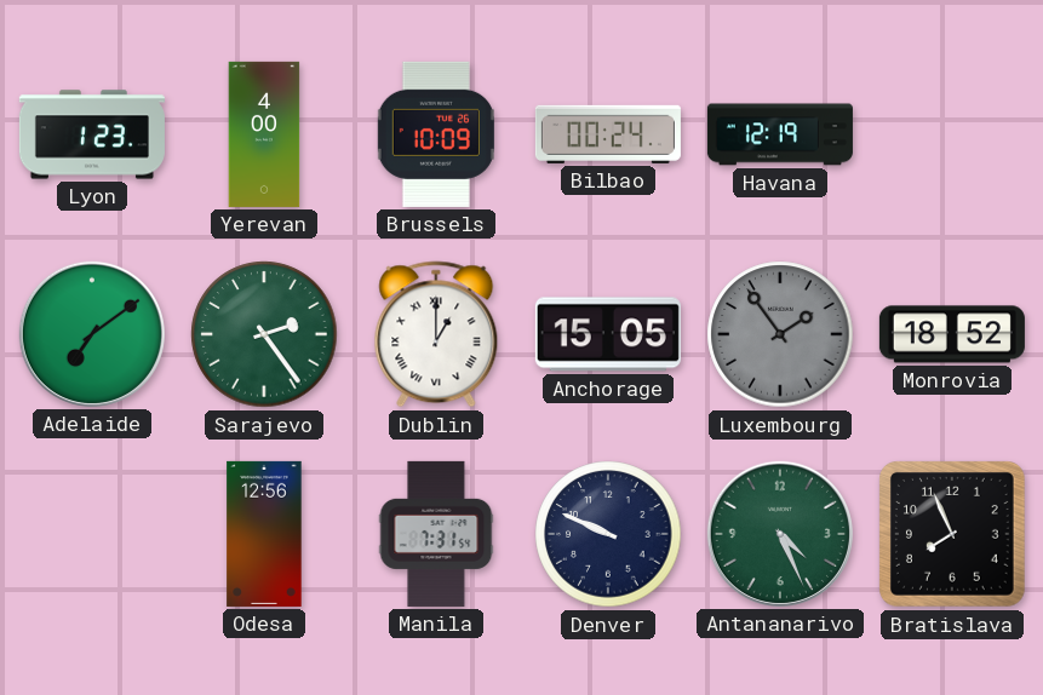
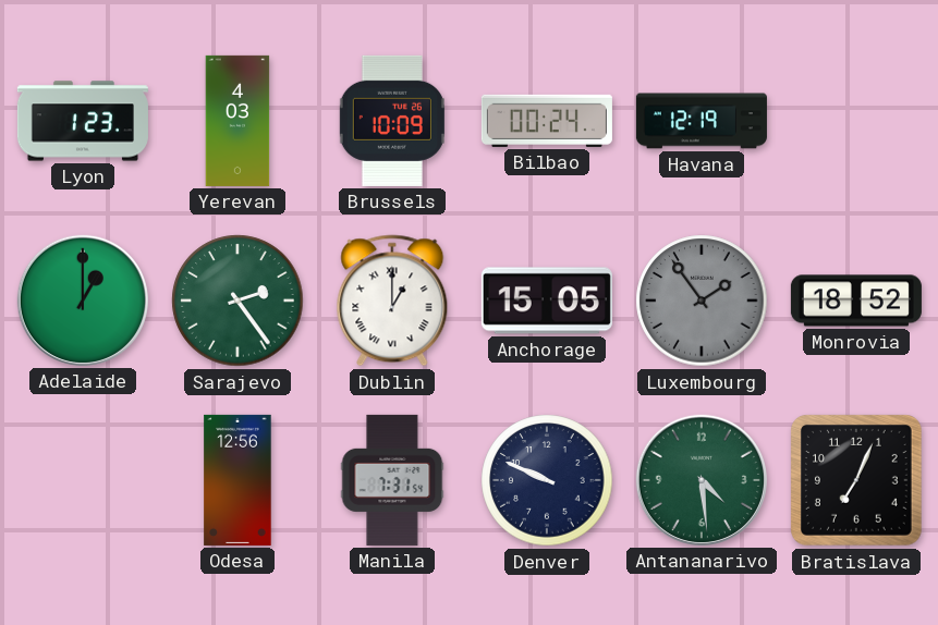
Yerevan: 4:00 -> 4:03 (237, 121)
Adelaide: 7:09 -> 1:00 (83, 301)
Antananarivo: 4:26 -> 4:29 (702, 480)
Bratislava: 7:56 -> 7:04 (857, 481)
